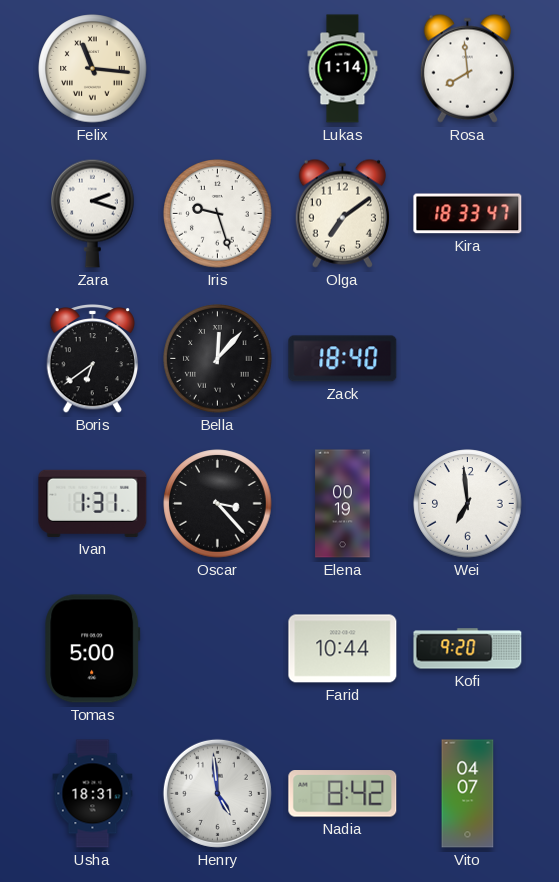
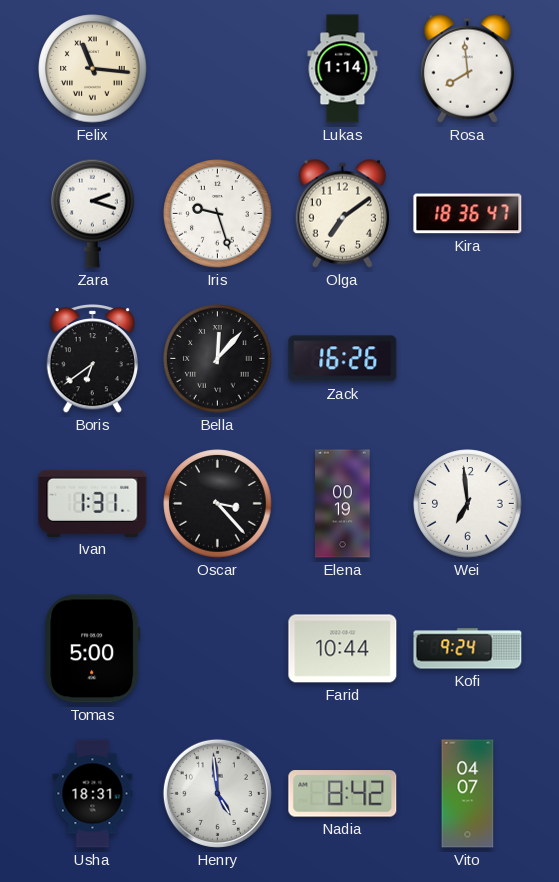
Kira: 18:33 -> 18:36 (468, 214)
Zack: 18:40 -> 16:26 (343, 359)
Kofi: 9:20 -> 9:24 (468, 649)
